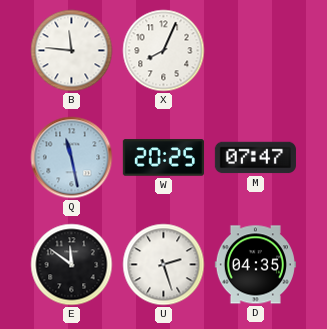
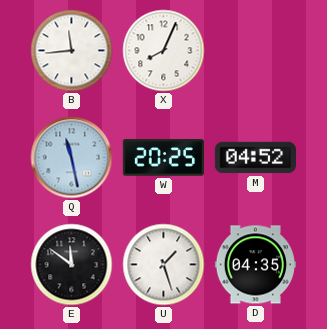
B: 11:46 -> 11:44 (72, 51)
M: 07:47 -> 04:52 (255, 158)
U: 2:27 -> 1:27 (164, 265)
